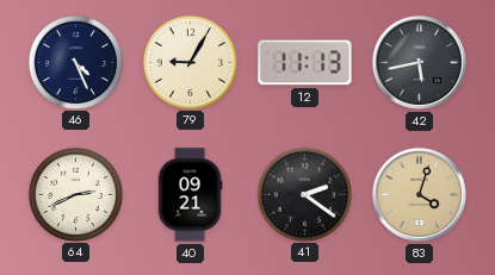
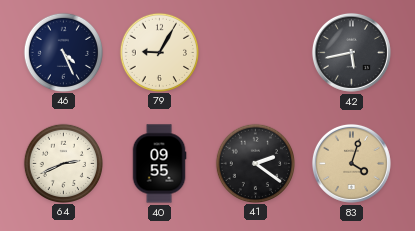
12: 11:13 -> none (305, 63)
40: 09:21 -> 09:55 (159, 164)
